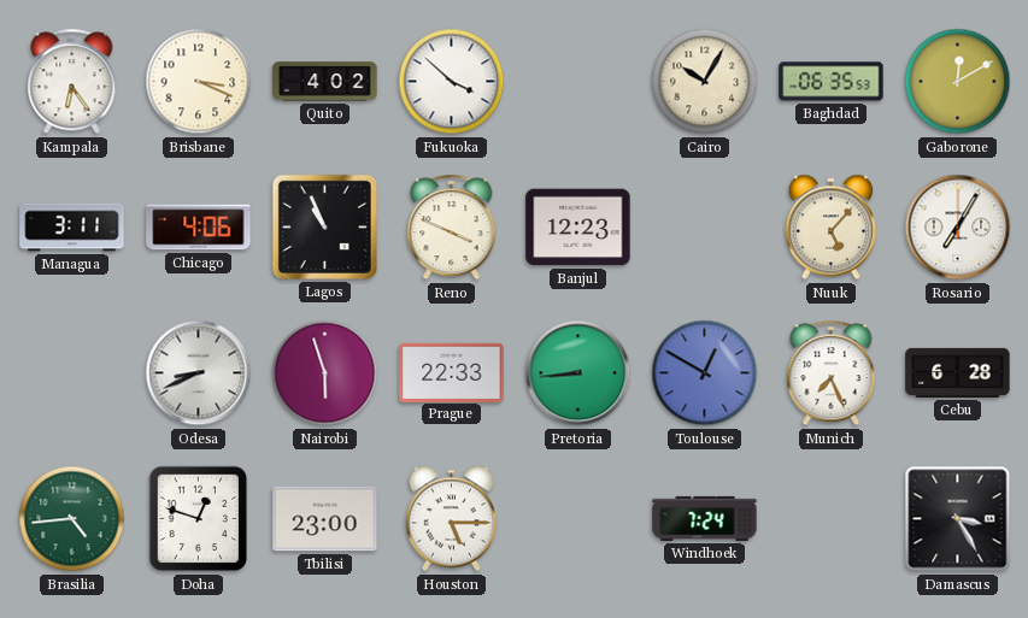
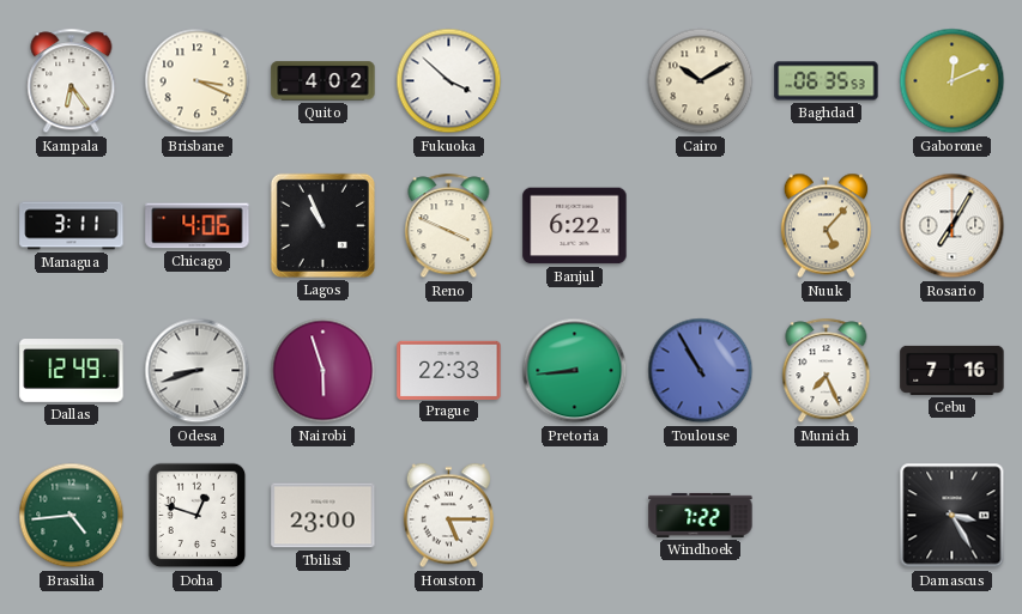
Cairo: 10:05 -> 10:10 (701, 81)
Gaborone: 12:10 -> 12:11 (953, 81)
Banjul: 12:23 -> 6:22 (575, 226)
Dallas: none -> 12:49 (72, 371)
Odesa: 8:41 -> 8:42 (198, 371)
Toulouse: 12:50 -> 10:55 (701, 371)
Cebu: 6:28 -> 7:16 (953, 370)
Windhoek: 7:24 -> 7:22 (701, 515)
